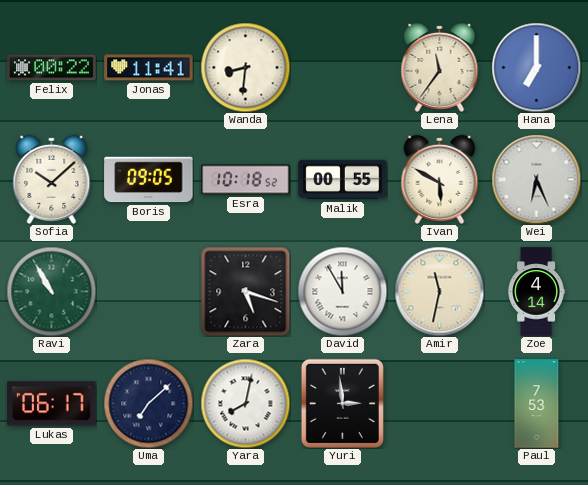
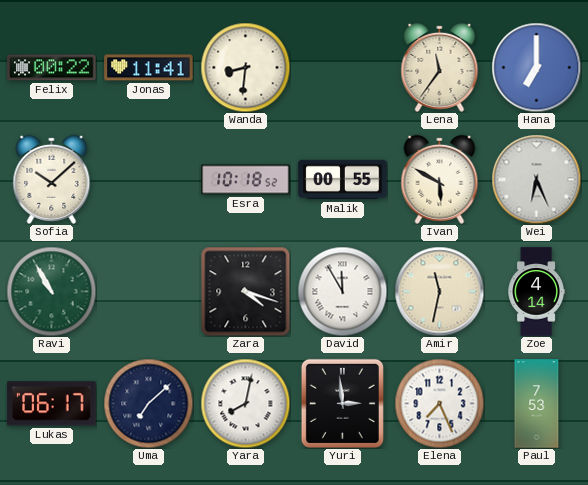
Boris: 09:05 -> none (149, 180)
Zara: 5:18 -> 4:18 (245, 291)
Elena: none -> 7:26 (439, 403)
